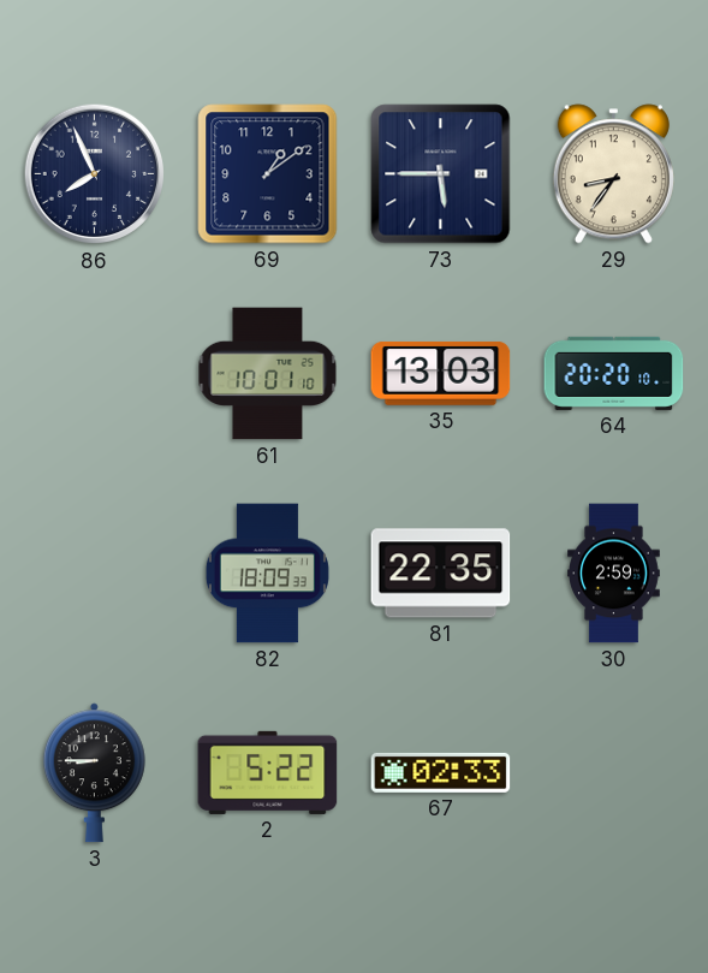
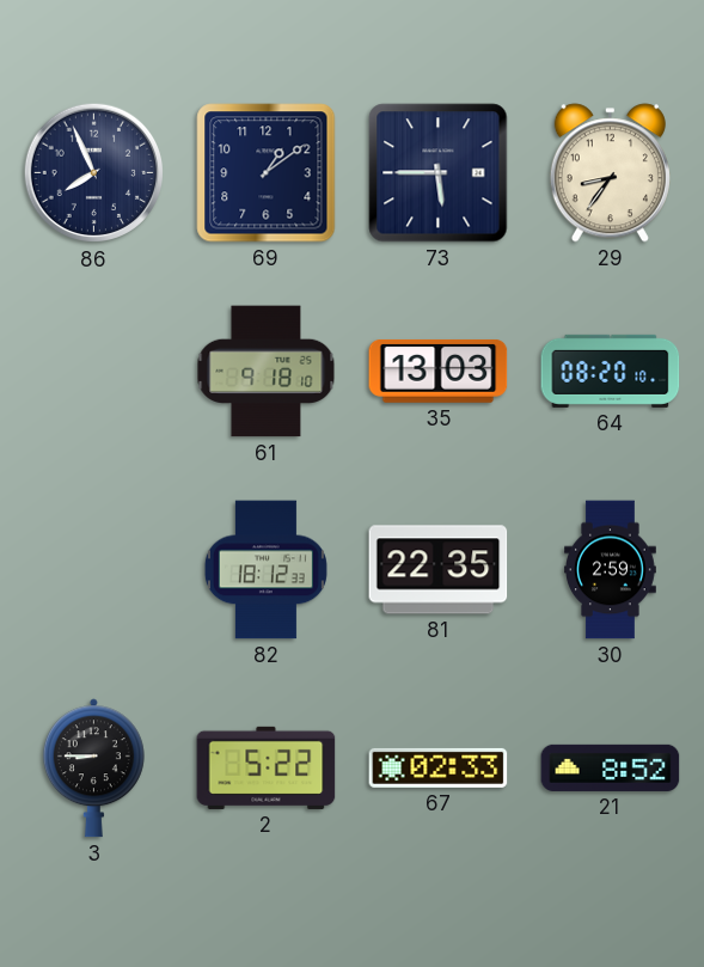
61: 10:01 -> 9:18 (267, 372)
64: 20:20 -> 08:20 (611, 371)
82: 18:09 -> 18:12 (265, 570)
21: none -> 8:52 (611, 767)
